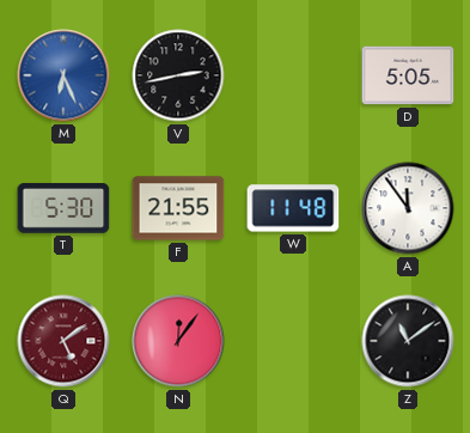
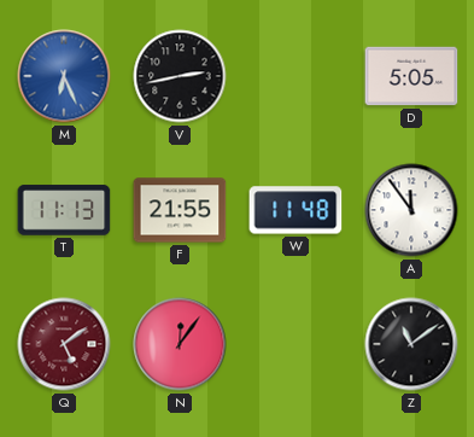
T: 5:30 -> 11:13 (64, 210)
